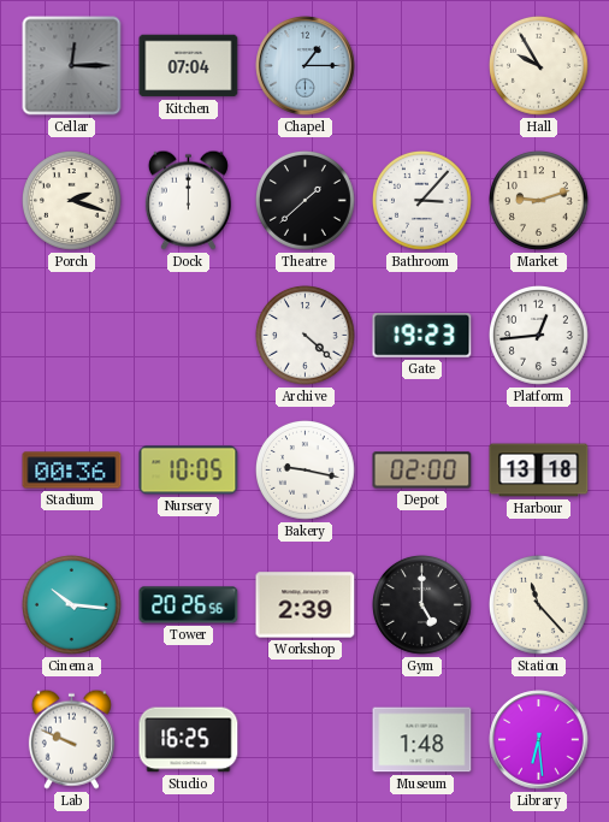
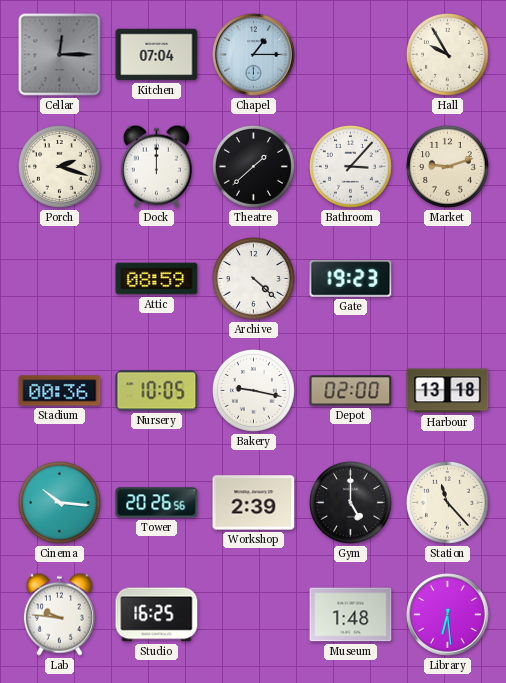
Attic: none -> 08:59 (157, 279)
Platform: 12:44 -> none (539, 336)
Lab: 9:49 -> 9:46 (59, 614)
